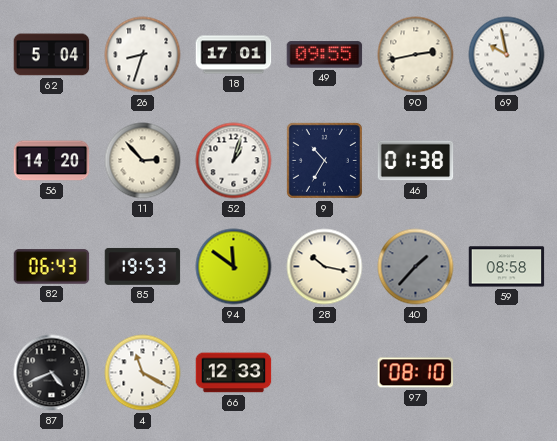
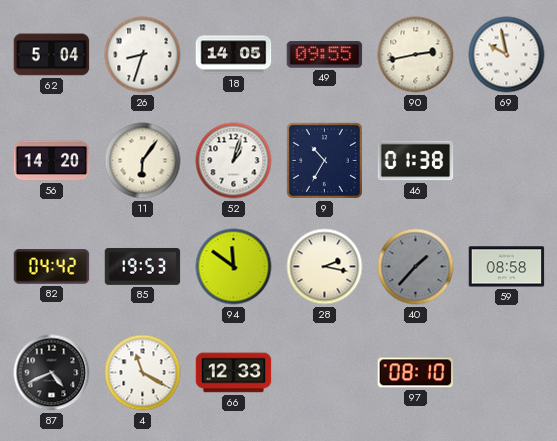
18: 17:01 -> 14:05 (234, 55)
11: 2:53 -> 6:06 (143, 161)
82: 06:43 -> 04:42 (52, 267)
28: 10:17 -> 2:17 (325, 267)
